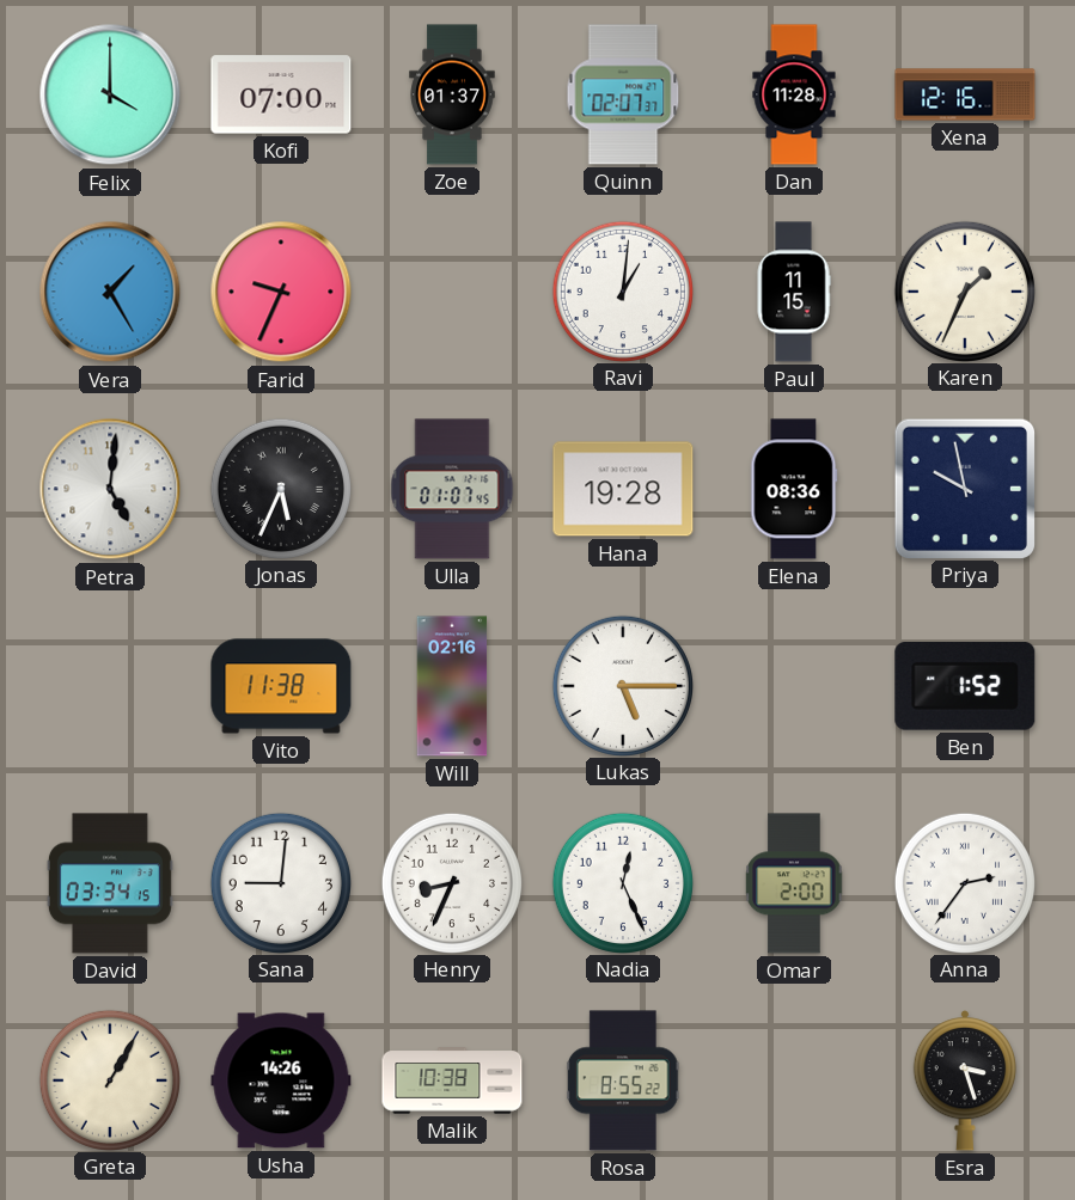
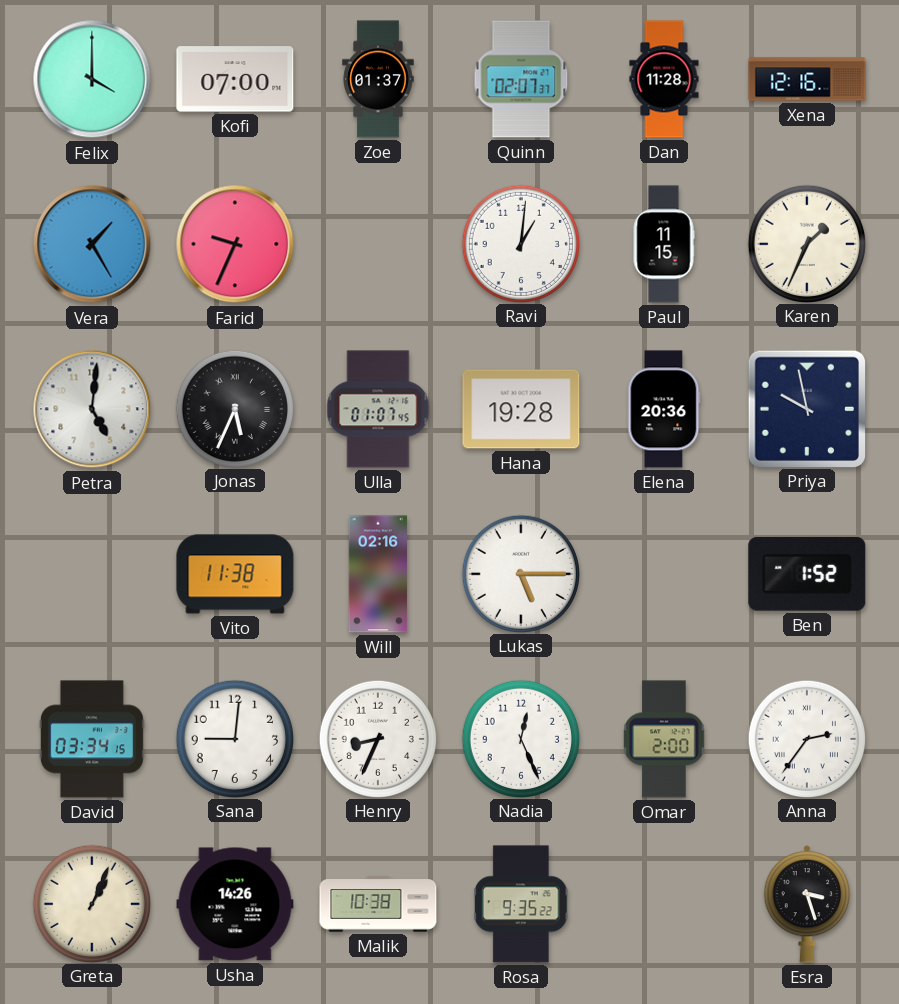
Elena: 08:36 -> 20:36 (664, 409)
Greta: 1:05 -> 1:04 (91, 903)
Rosa: 8:55 -> 9:35 (521, 904)
